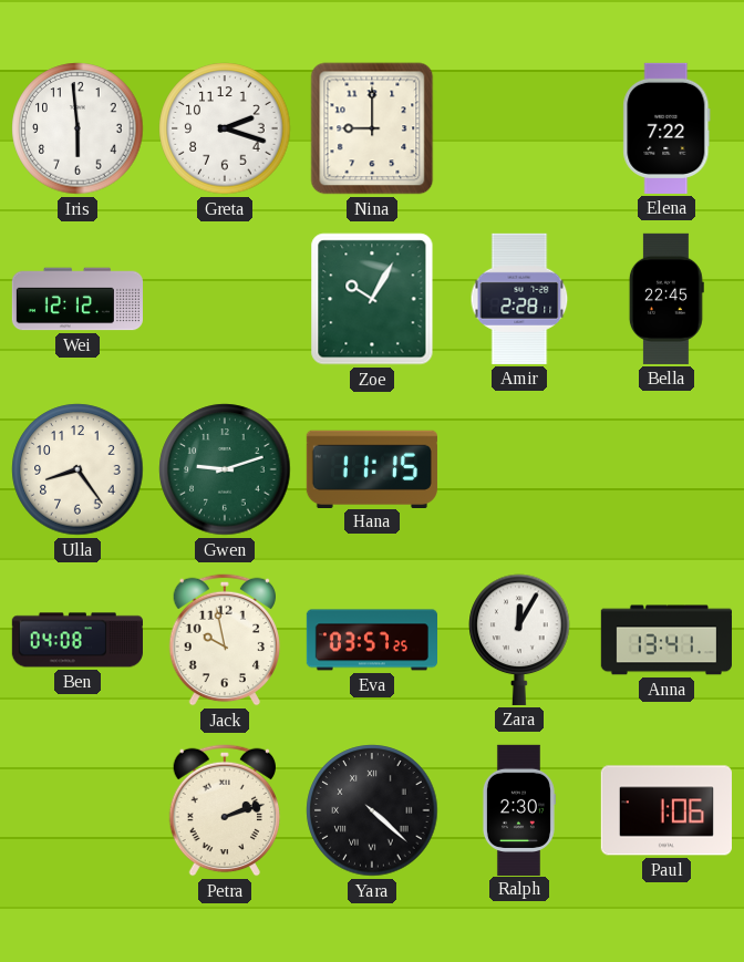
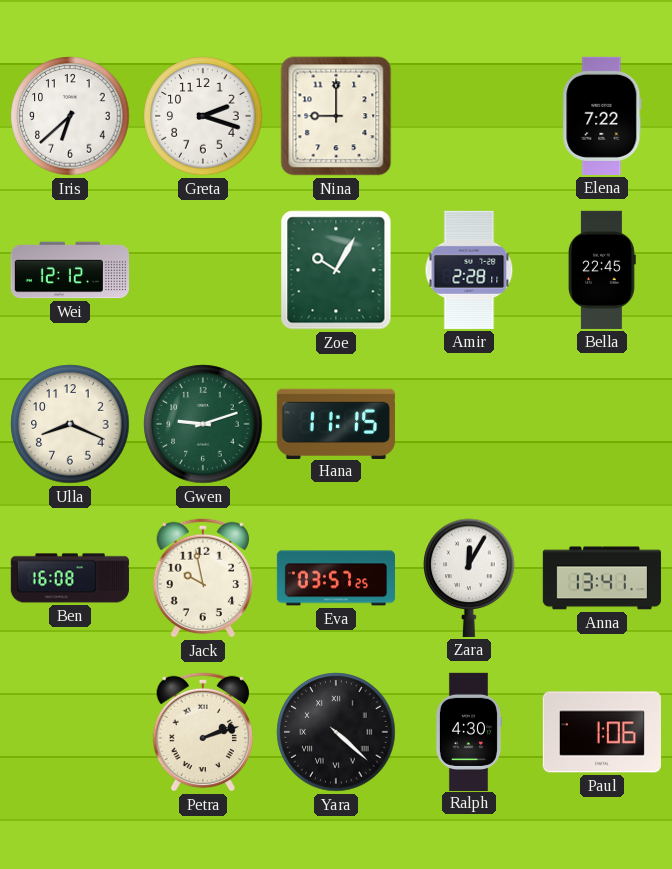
Iris: 5:59 -> 6:38 (70, 116)
Ulla: 8:24 -> 8:19 (70, 424)
Ben: 04:08 -> 16:08 (70, 578)
Ralph: 2:30 -> 4:30 (468, 731)
